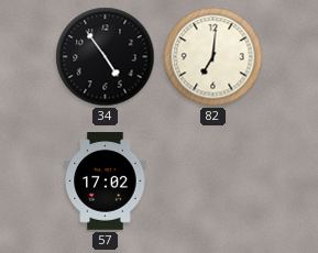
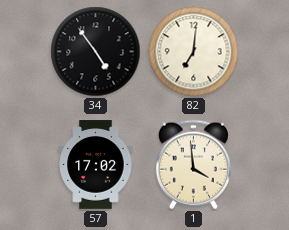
1: none -> 3:59 (193, 165)
